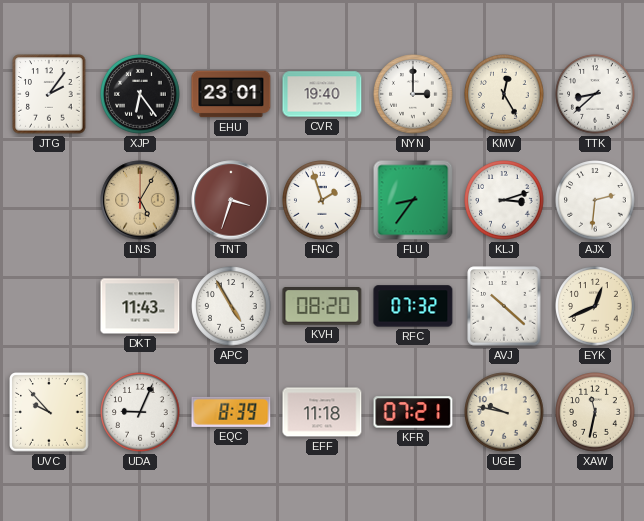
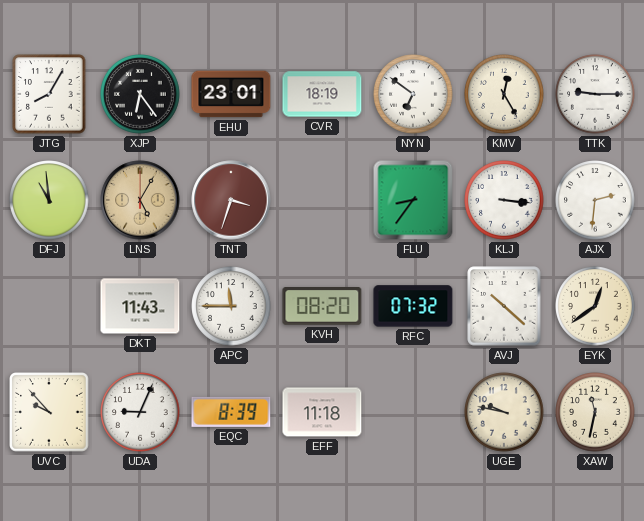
JTG: 2:06 -> 8:05 (49, 94)
CVR: 19:40 -> 18:19 (322, 94)
NYN: 3:00 -> 6:51 (413, 94)
TTK: 8:38 -> 9:15 (595, 94)
DFJ: none -> 10:59 (49, 200)
FNC: 1:57 -> none (322, 200)
KLJ: 3:12 -> 3:16 (504, 200)
APC: 4:55 -> 11:45 (231, 306)
EYK: 12:41 -> 12:39 (595, 306)
KFR: 07:21 -> none (413, 412)
